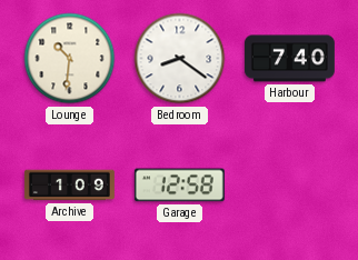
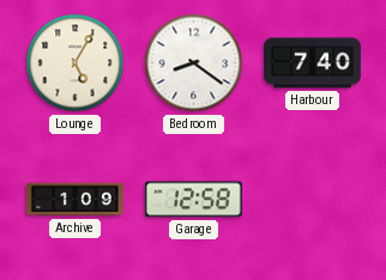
Lounge: 10:31 -> 5:05 (76, 63)
